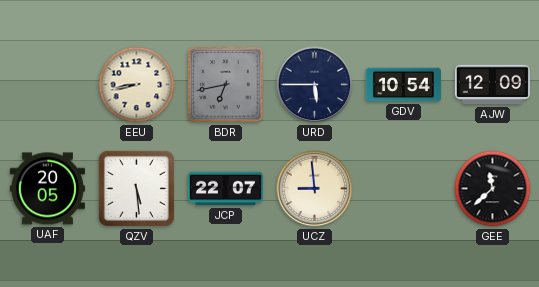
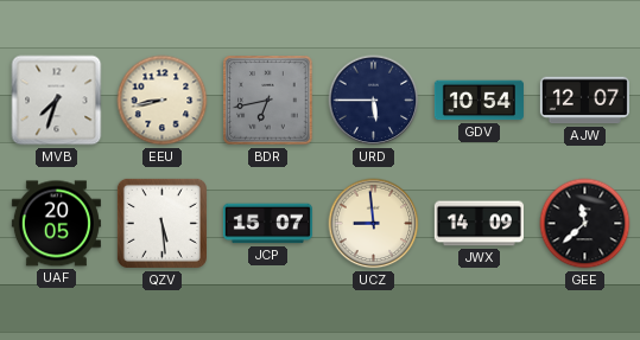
MVB: none -> 7:33 (57, 101)
AJW: 12:09 -> 12:07 (584, 101)
JCP: 22:07 -> 15:07 (267, 224)
JWX: none -> 14:09 (479, 224)
